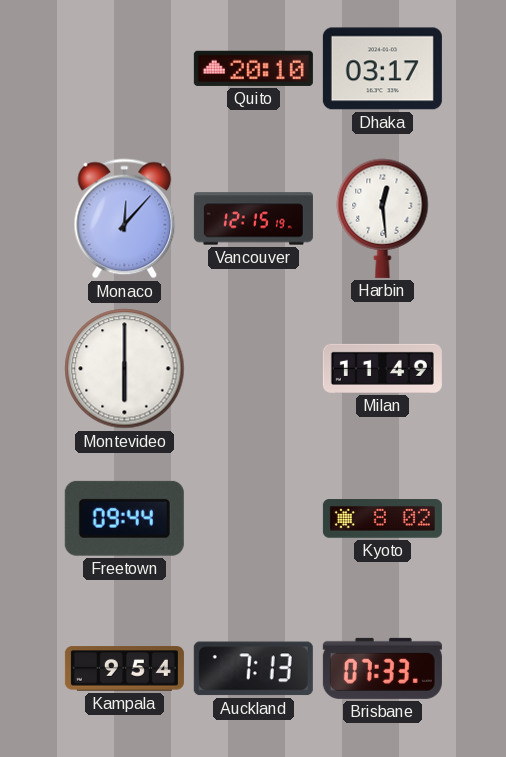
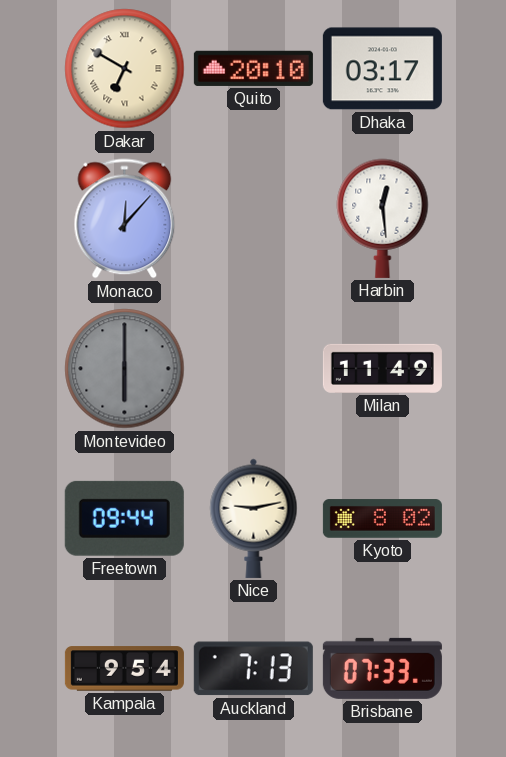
Dakar: none -> 6:50 (125, 69)
Vancouver: 12:15 -> none (253, 219)
Montevideo dial: white -> grey (125, 369)
Nice: none -> 9:13 (254, 518)
